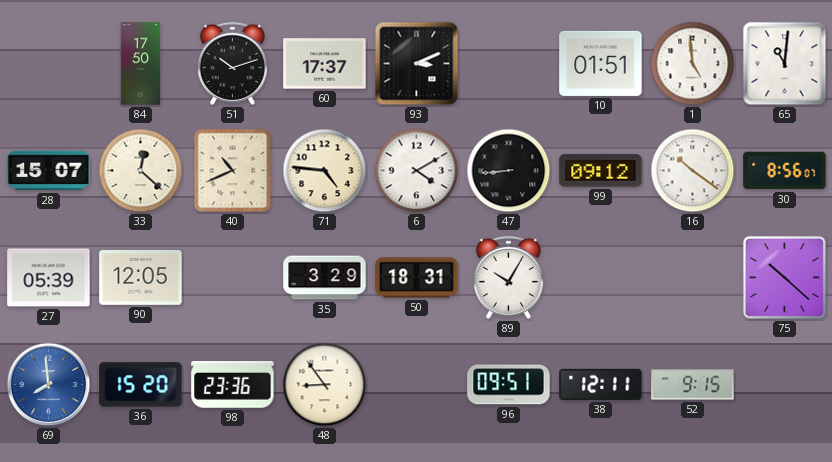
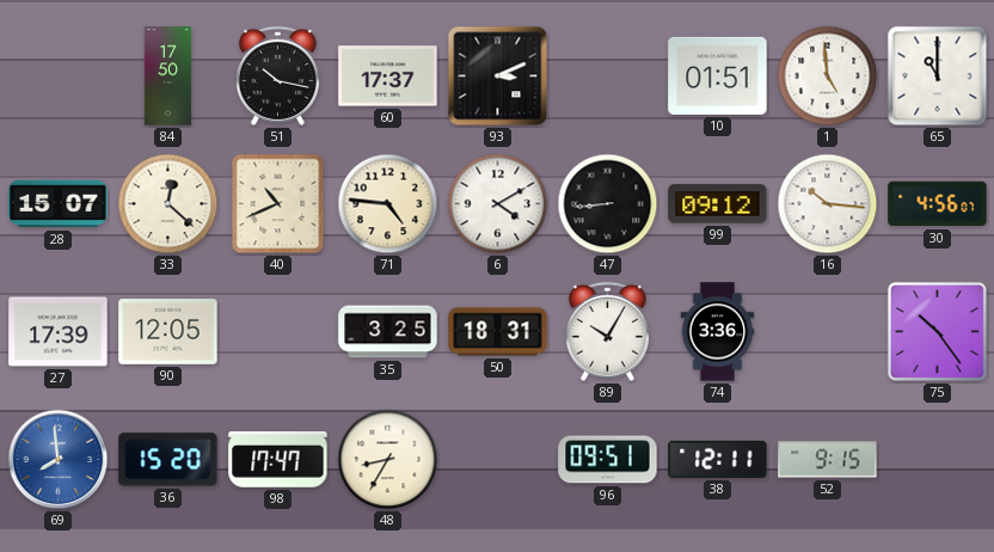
51: 10:12 -> 10:17 (277, 75)
65: 11:01 -> 11:00 (938, 76)
16: 10:21 -> 10:16 (828, 204)
30: 8:56 -> 4:56 (938, 204)
27: 05:39 -> 17:39 (59, 332)
35: 3:29 -> 3:25 (388, 332)
74: none -> 3:36 (718, 332)
75: 10:22 -> 10:24 (937, 331)
98: 23:36 -> 17:47 (278, 460)
48: 8:54 -> 8:35 (388, 460)
